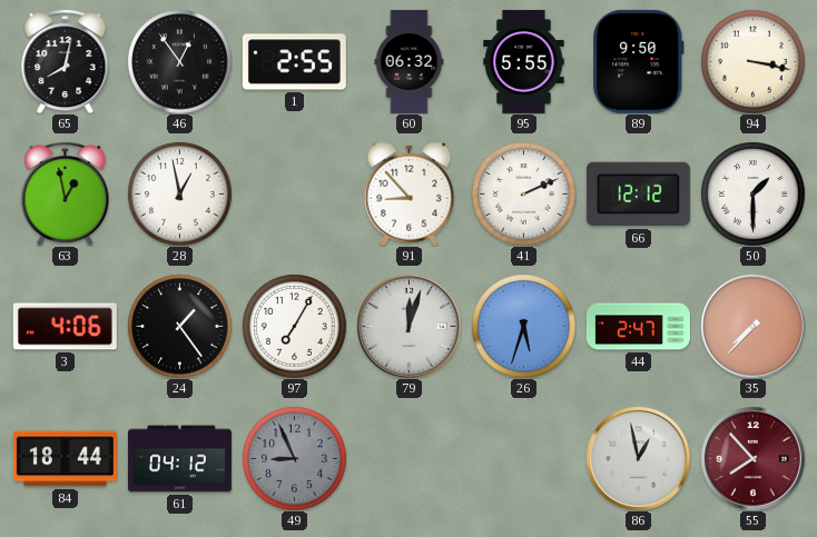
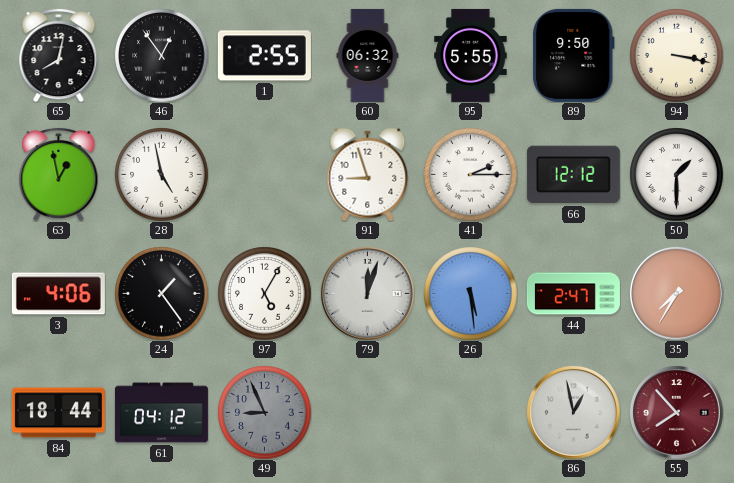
28: 12:58 -> 4:58 (161, 174)
91: 8:53 -> 8:57 (368, 174)
41: 2:11 -> 2:15 (470, 174)
97: 7:05 -> 5:05 (264, 293)
26: 5:33 -> 5:29 (470, 293)
35: 7:37 -> 7:35 (676, 293)
